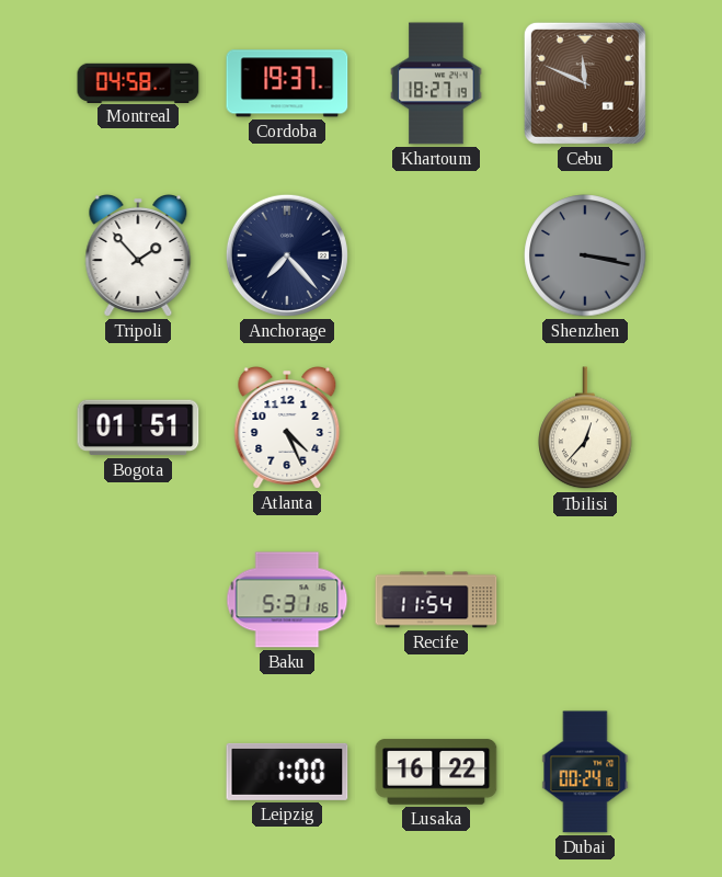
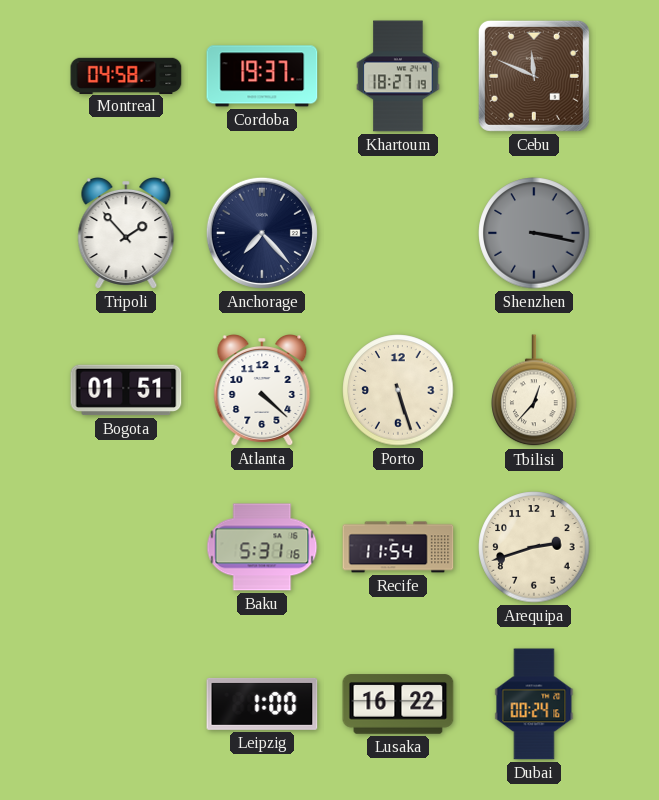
Atlanta: 4:26 -> 4:22 (262, 391)
Porto: none -> 5:27 (398, 390)
Arequipa: none -> 2:42 (534, 547)
